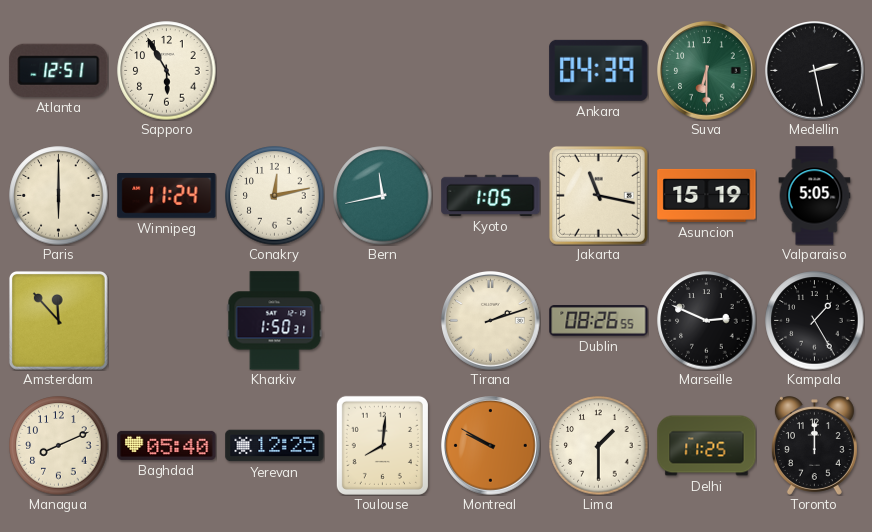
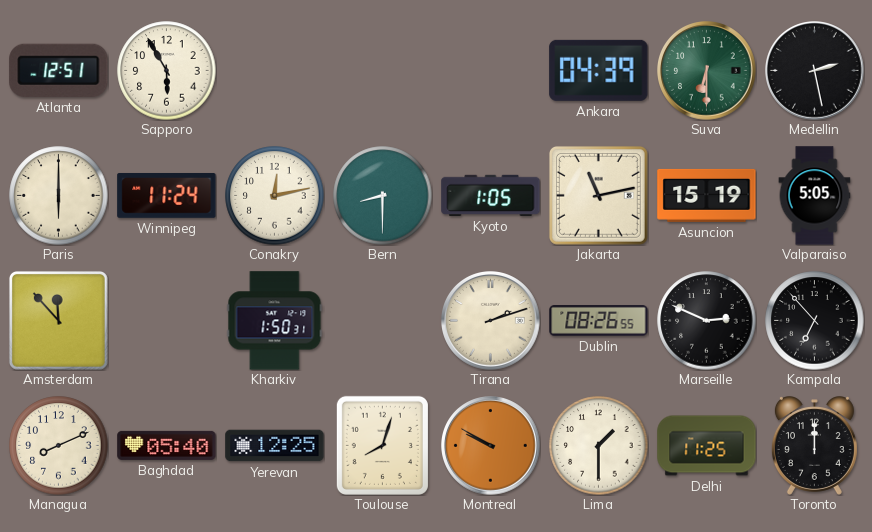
Bern: 11:43 -> 8:30 (383, 196)
Jakarta: 11:17 -> 11:13 (598, 195)
Kampala: 1:25 -> 6:53 (815, 321)
Toulouse: 8:01 -> 8:03 (382, 445)
